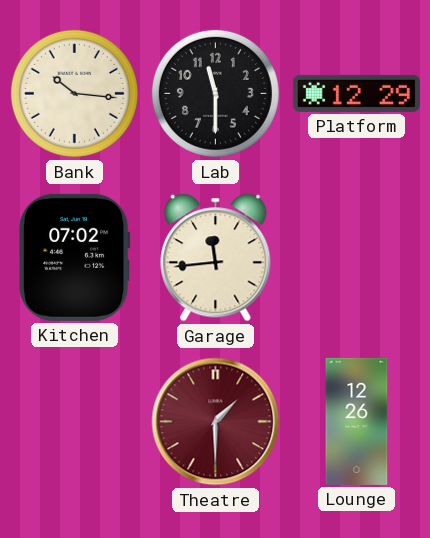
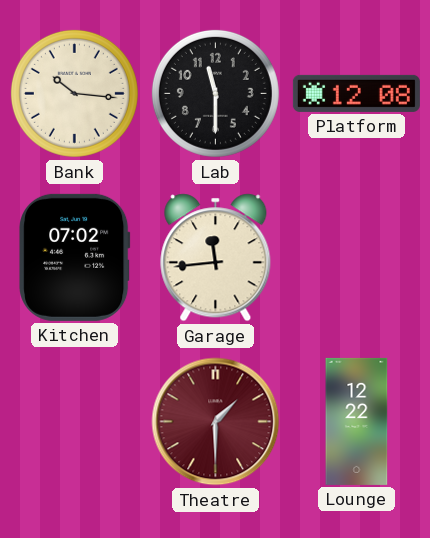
Platform: 12:29 -> 12:08 (356, 93)
Lounge: 12:26 -> 12:22 (357, 421)
